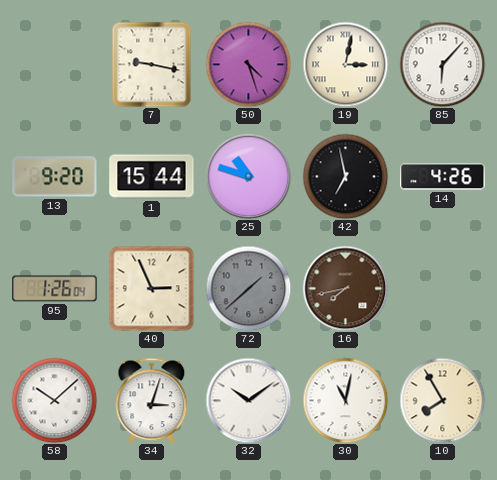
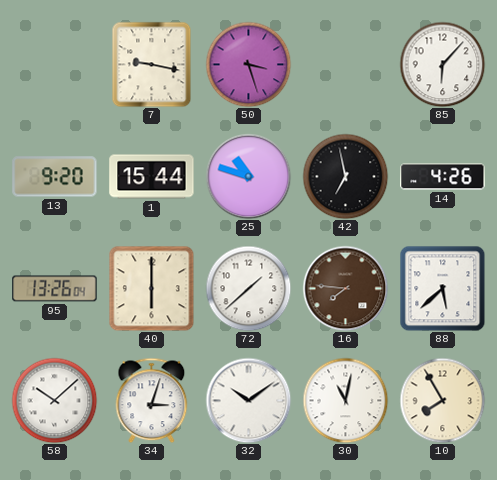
50: 4:27 -> 3:27 (248, 64)
19: 3:02 -> none (345, 64)
95: 1:26 -> 13:26 (55, 289)
40: 2:56 -> 6:00 (151, 288)
72 dial: grey -> white (248, 288)
16: 7:43 -> 7:46 (345, 288)
88: none -> 5:38 (442, 288)
